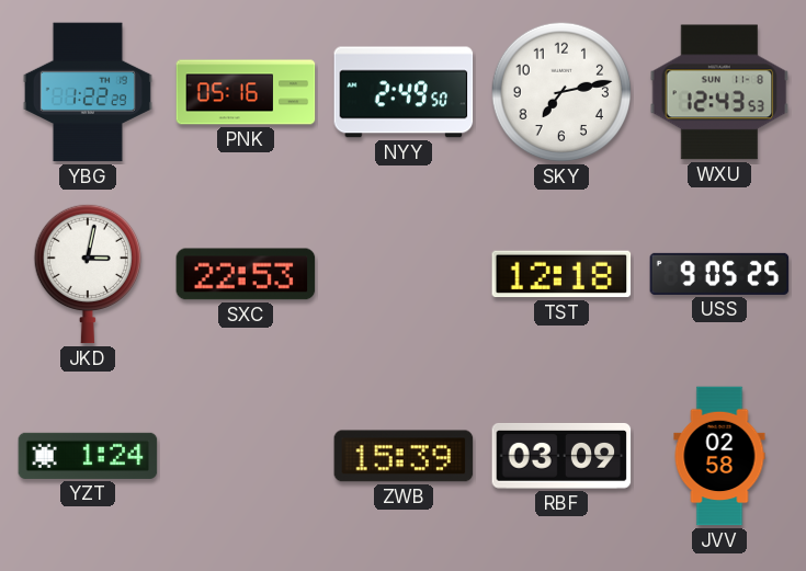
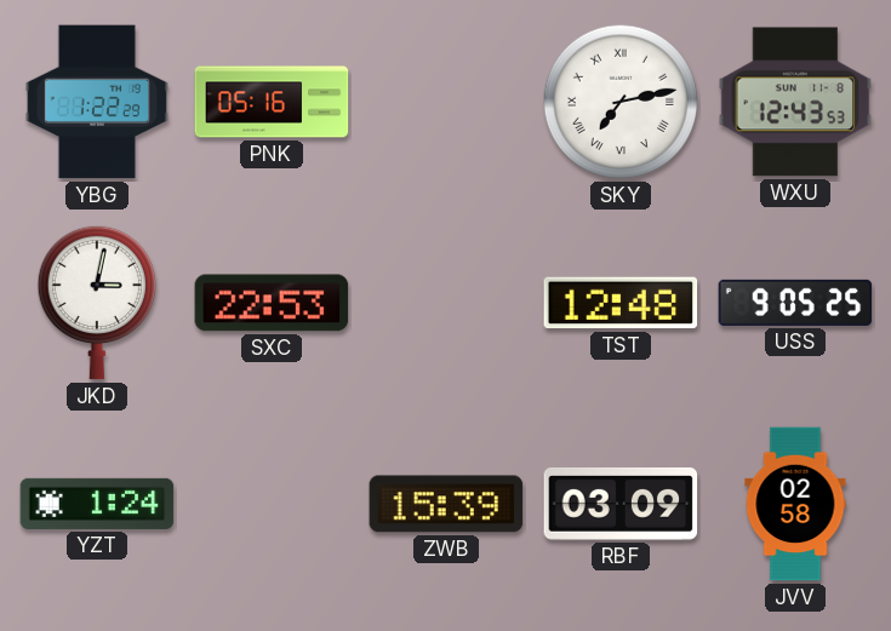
NYY: 2:49 -> none (404, 92)
SKY numerals: Arabic -> Roman (621, 102)
TST: 12:18 -> 12:48 (621, 303)
